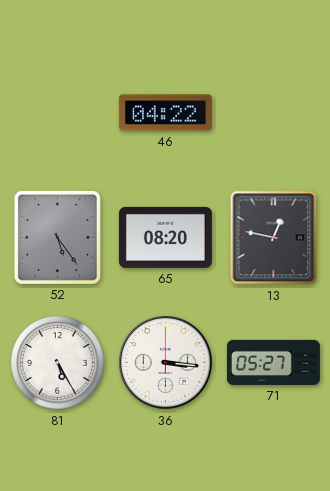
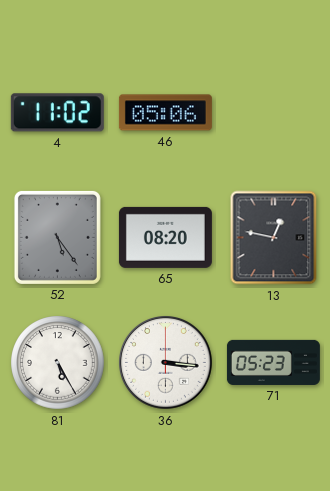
4: none -> 11:02 (57, 113)
46: 04:22 -> 05:06 (165, 113)
71: 05:27 -> 05:23 (273, 362)
